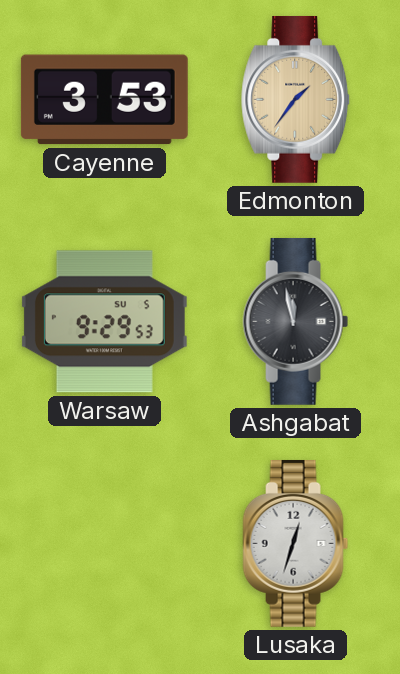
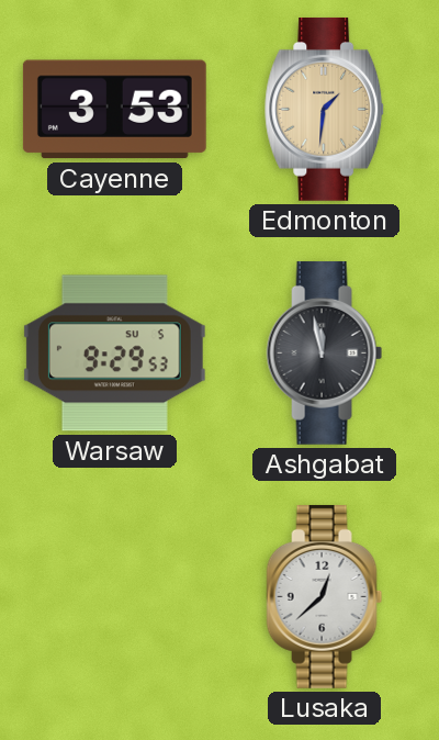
Edmonton: 1:36 -> 1:31 (325, 109)
Lusaka: 12:33 -> 12:38 (325, 596)
